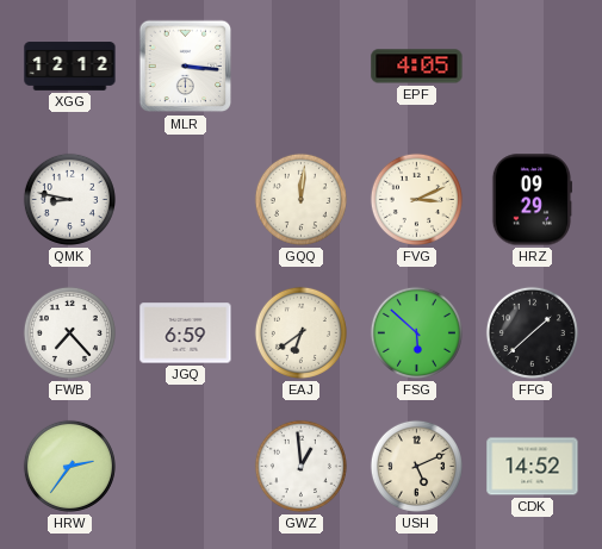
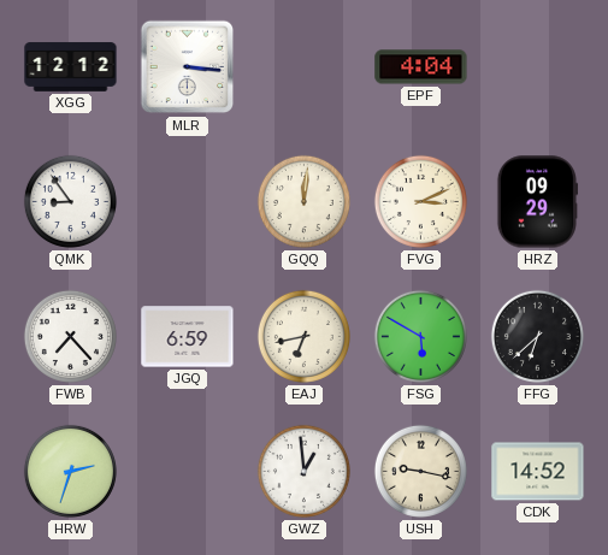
EPF: 4:05 -> 4:04 (421, 67)
QMK: 8:47 -> 8:54 (70, 201)
EAJ: 6:39 -> 6:43 (303, 336)
FSG: 5:52 -> 5:50 (420, 336)
FFG: 1:38 -> 6:38 (537, 336)
HRW: 2:36 -> 2:33 (70, 471)
USH: 5:11 -> 9:17 (420, 471)
